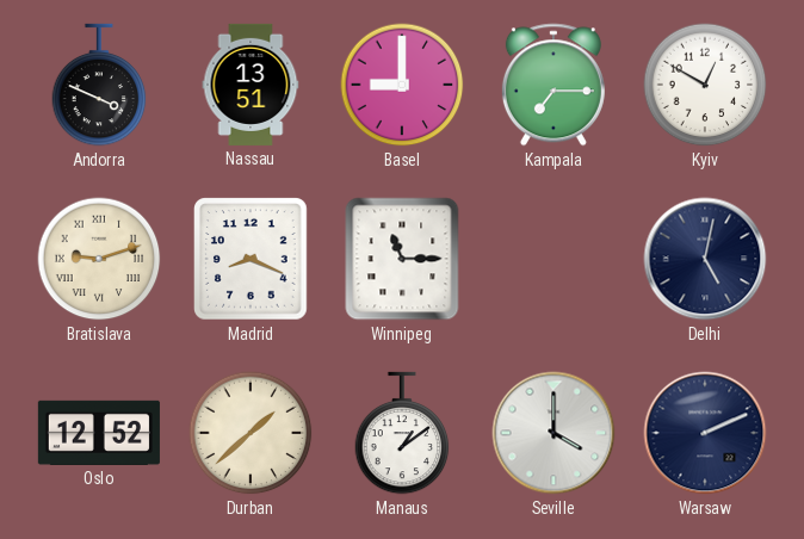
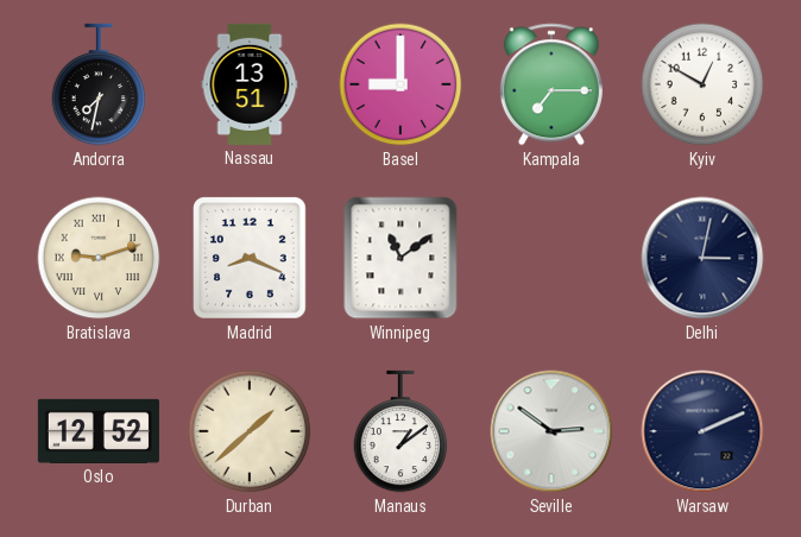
Andorra: 3:49 -> 7:32 (99, 84)
Winnipeg: 11:15 -> 11:09 (400, 258)
Delhi: 5:02 -> 3:02 (702, 258)
Seville: 4:00 -> 2:51 (551, 431)
